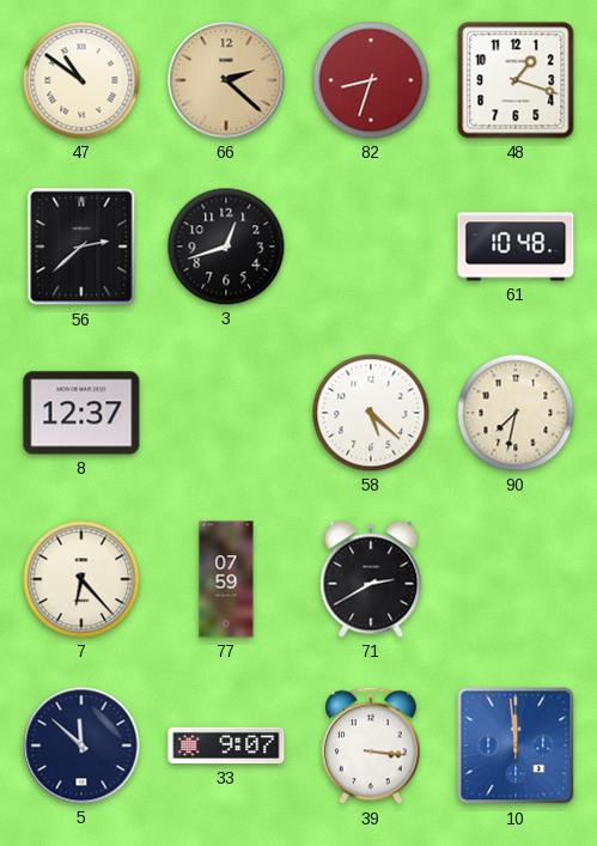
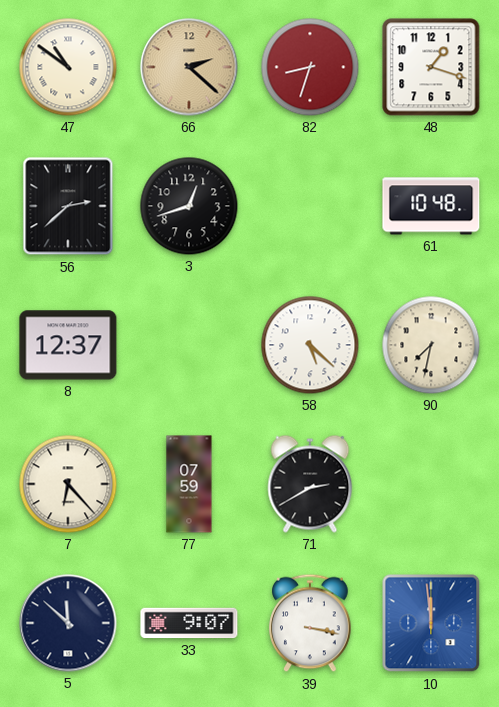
39: 3:16 -> 3:17 (310, 623)
